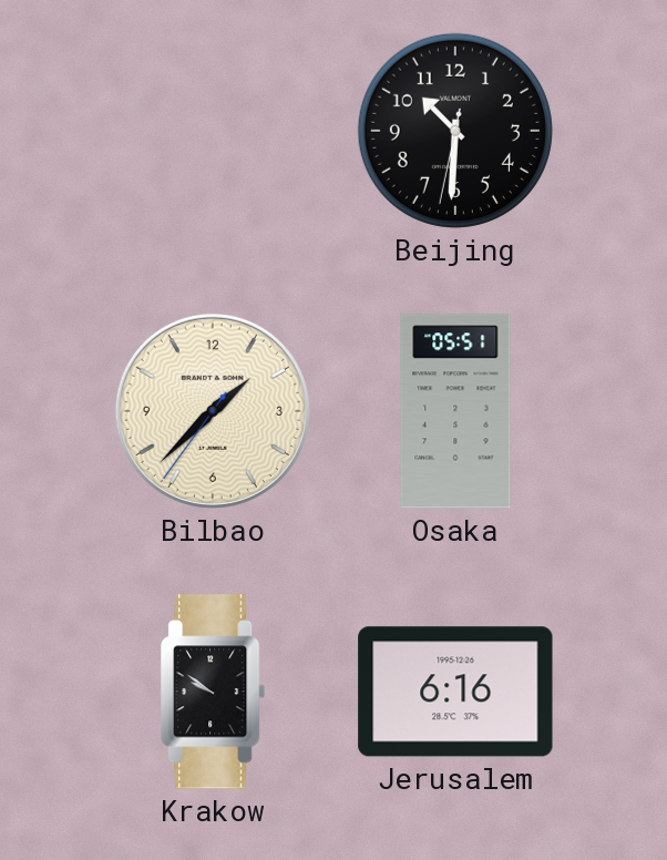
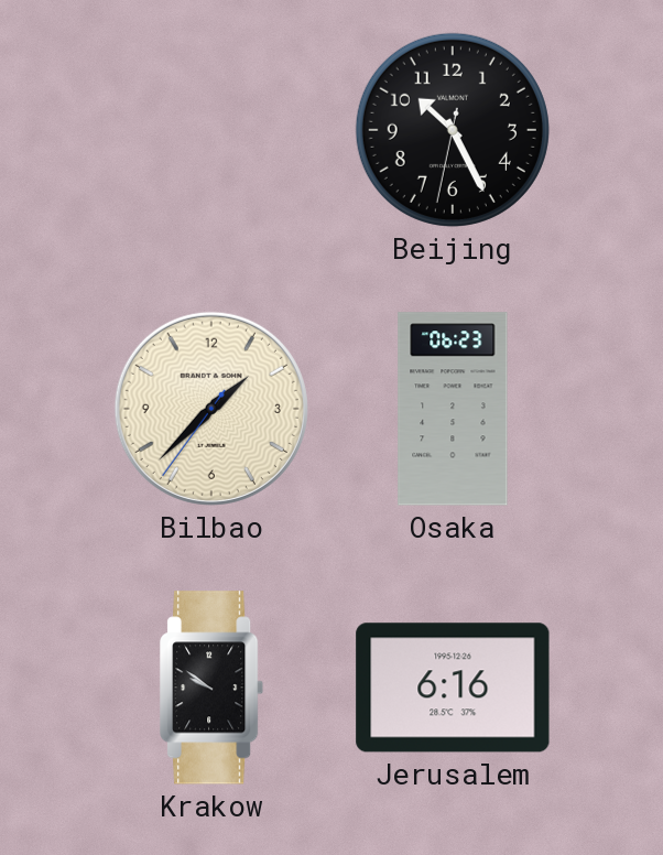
Beijing: 10:30 -> 10:25 (453, 130)
Osaka: 05:51 -> 06:23 (453, 409)
